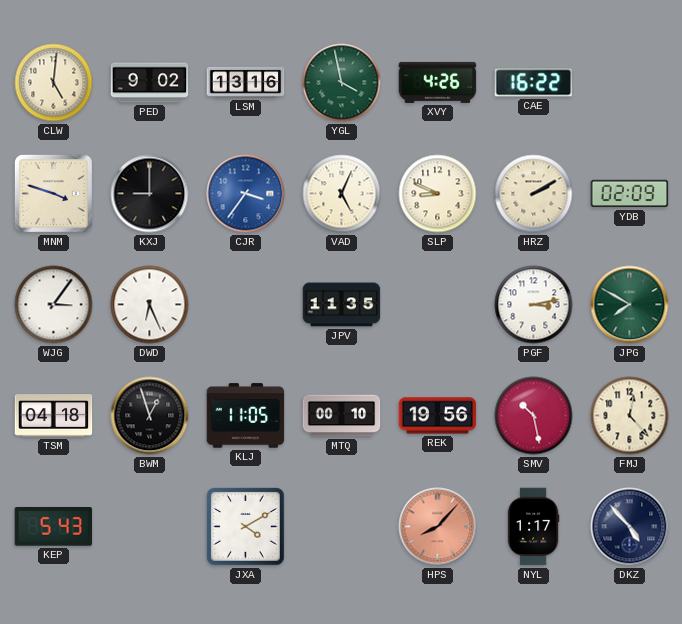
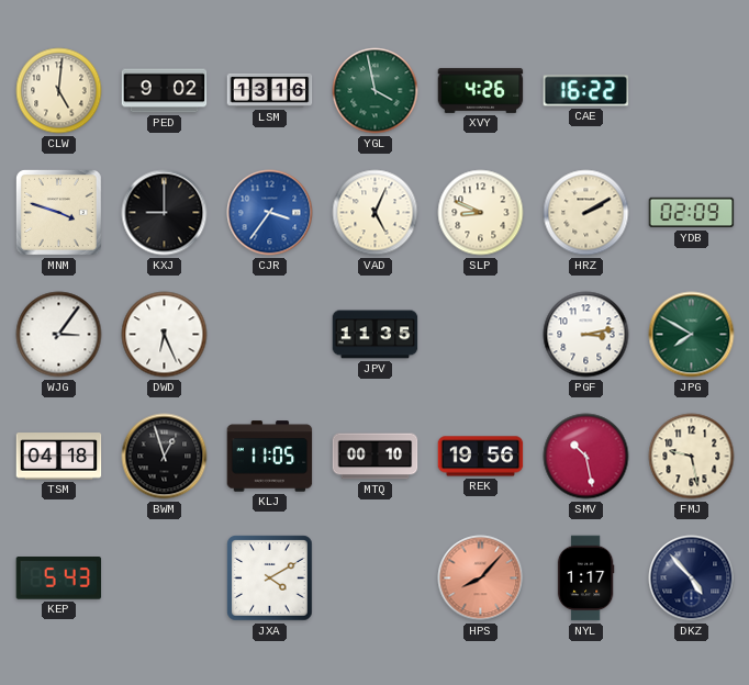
FMJ: 12:23 -> 9:28 (692, 457)
